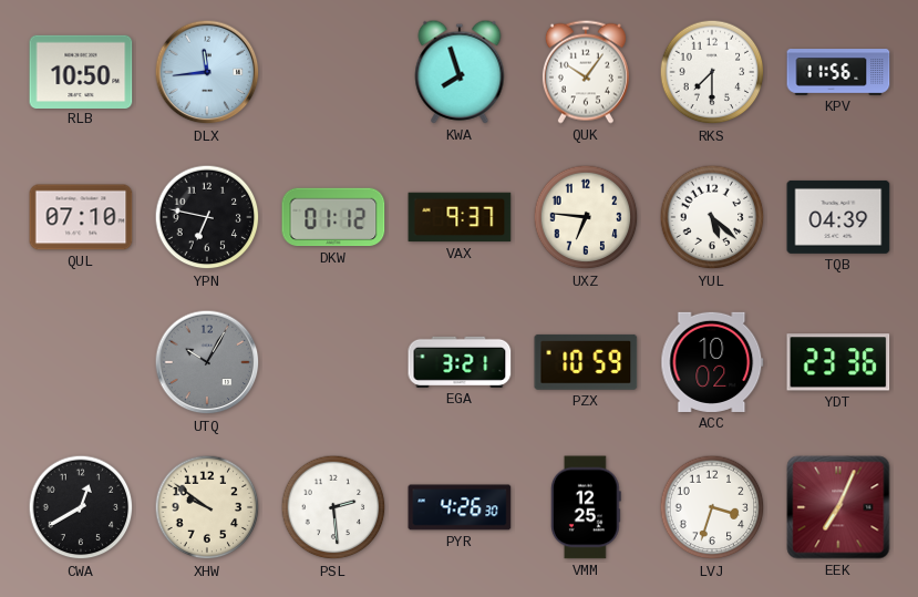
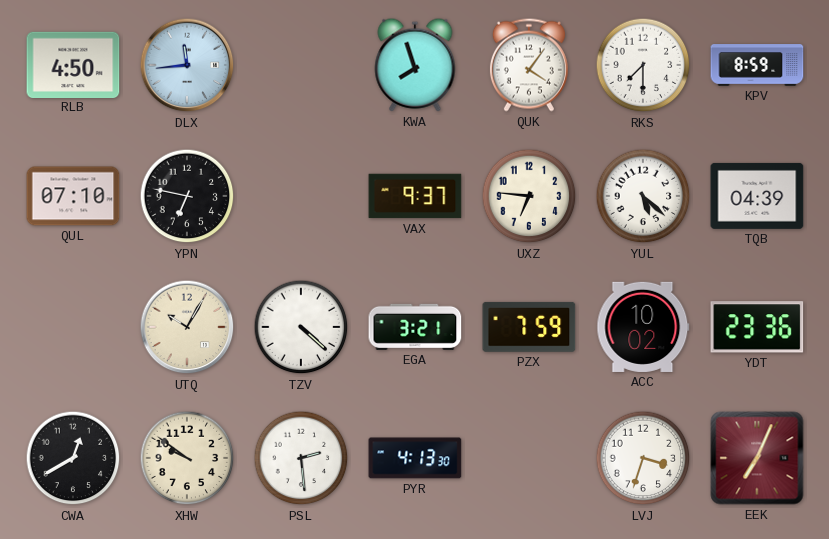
RLB: 10:50 -> 4:50 (73, 64)
QUK: 10:06 -> 4:06 (529, 65)
KPV: 11:56 -> 8:59 (757, 65)
DKW: 01:12 -> none (333, 217)
UTQ dial: grey -> cream (187, 327)
TZV: none -> 4:22 (301, 327)
PZX: 10:59 -> 7:59 (529, 327)
PYR: 4:26 -> 4:13 (415, 458)
VMM: 12:25 -> none (586, 507)
